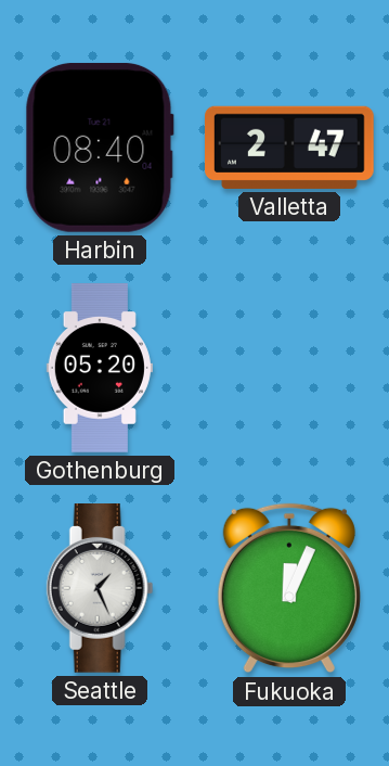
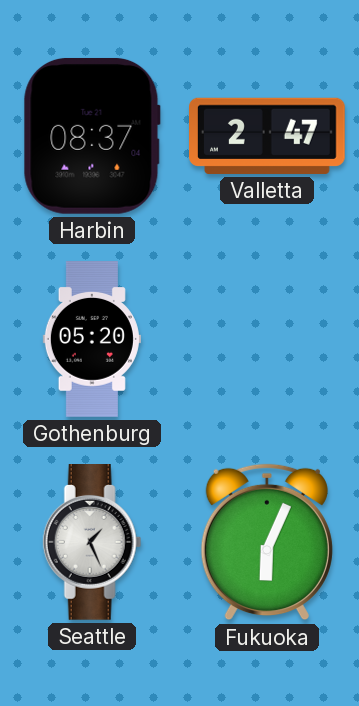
Harbin: 08:40 -> 08:37 (92, 136)
Fukuoka: 12:04 -> 6:04 (267, 542)
